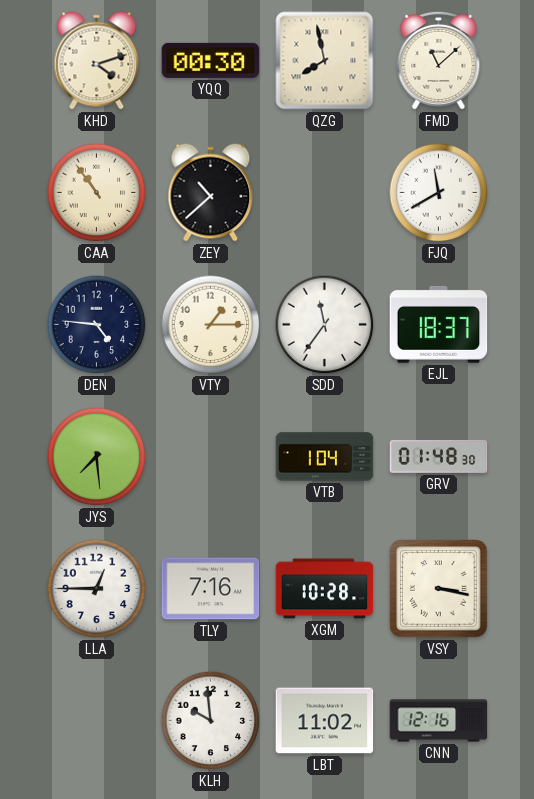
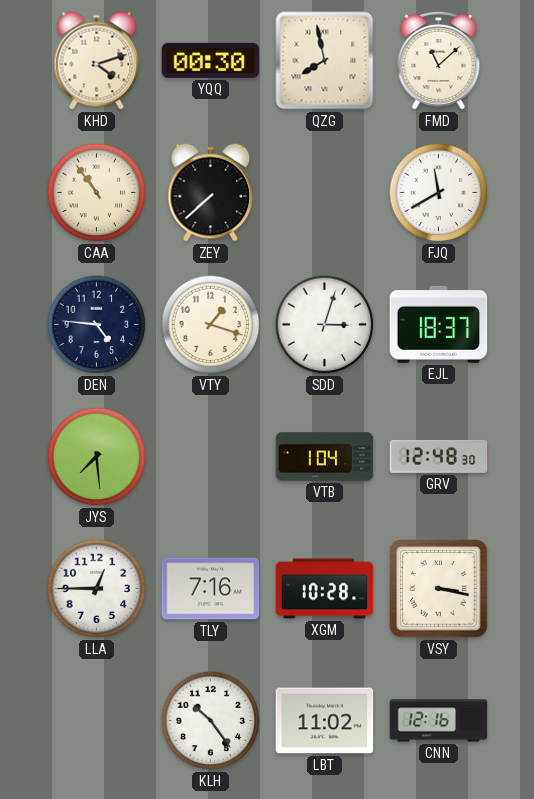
ZEY: 10:38 -> 7:38 (211, 193)
VTY: 1:15 -> 1:18 (211, 325)
SDD: 11:36 -> 3:03 (325, 325)
GRV: 01:48 -> 12:48 (439, 456)
KLH: 9:59 -> 10:24 (211, 721)
